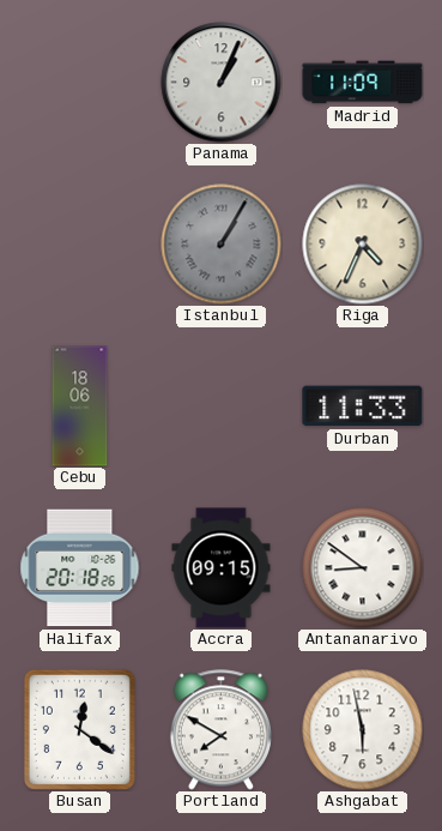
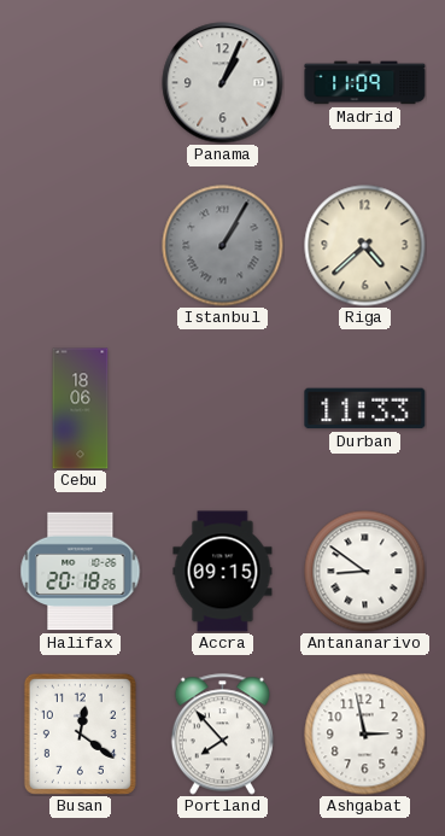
Riga: 4:34 -> 4:38 (365, 246)
Portland: 7:50 -> 7:53 (222, 735)
Ashgabat: 5:58 -> 2:58 (365, 735)
